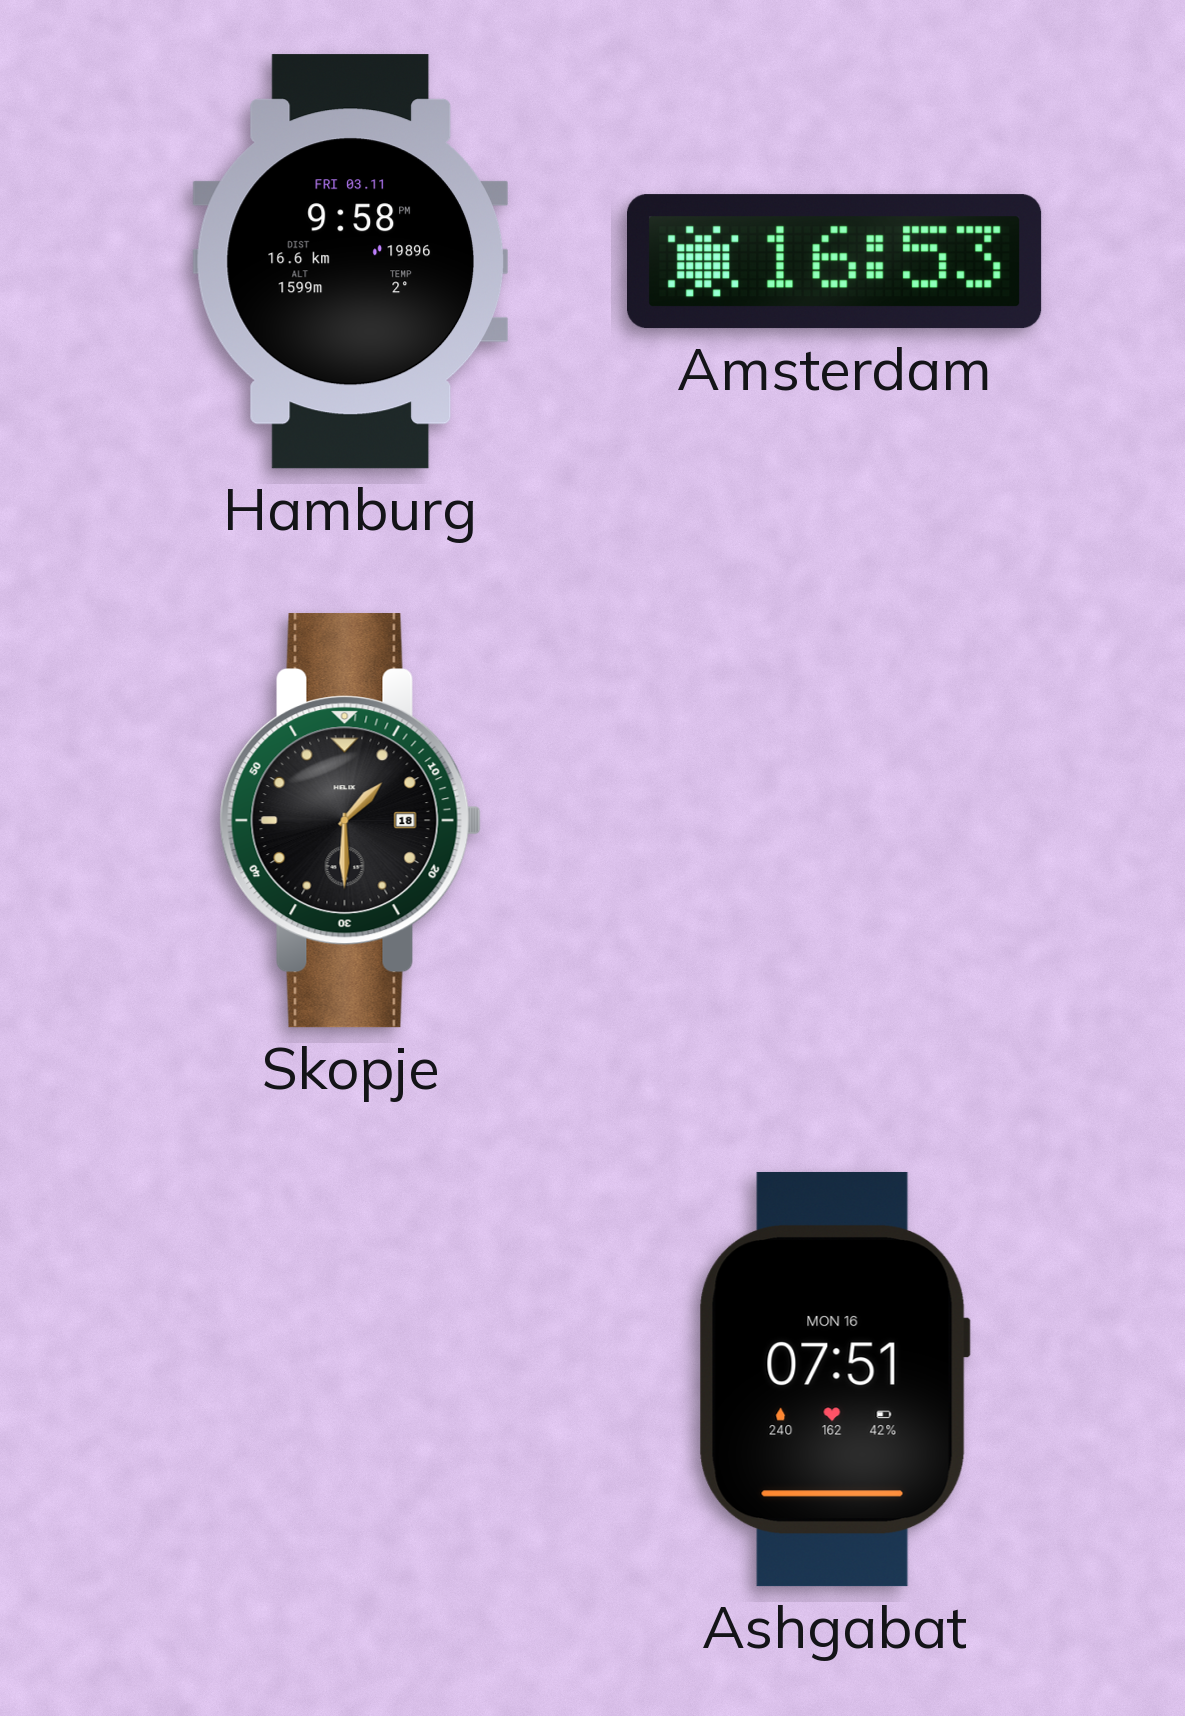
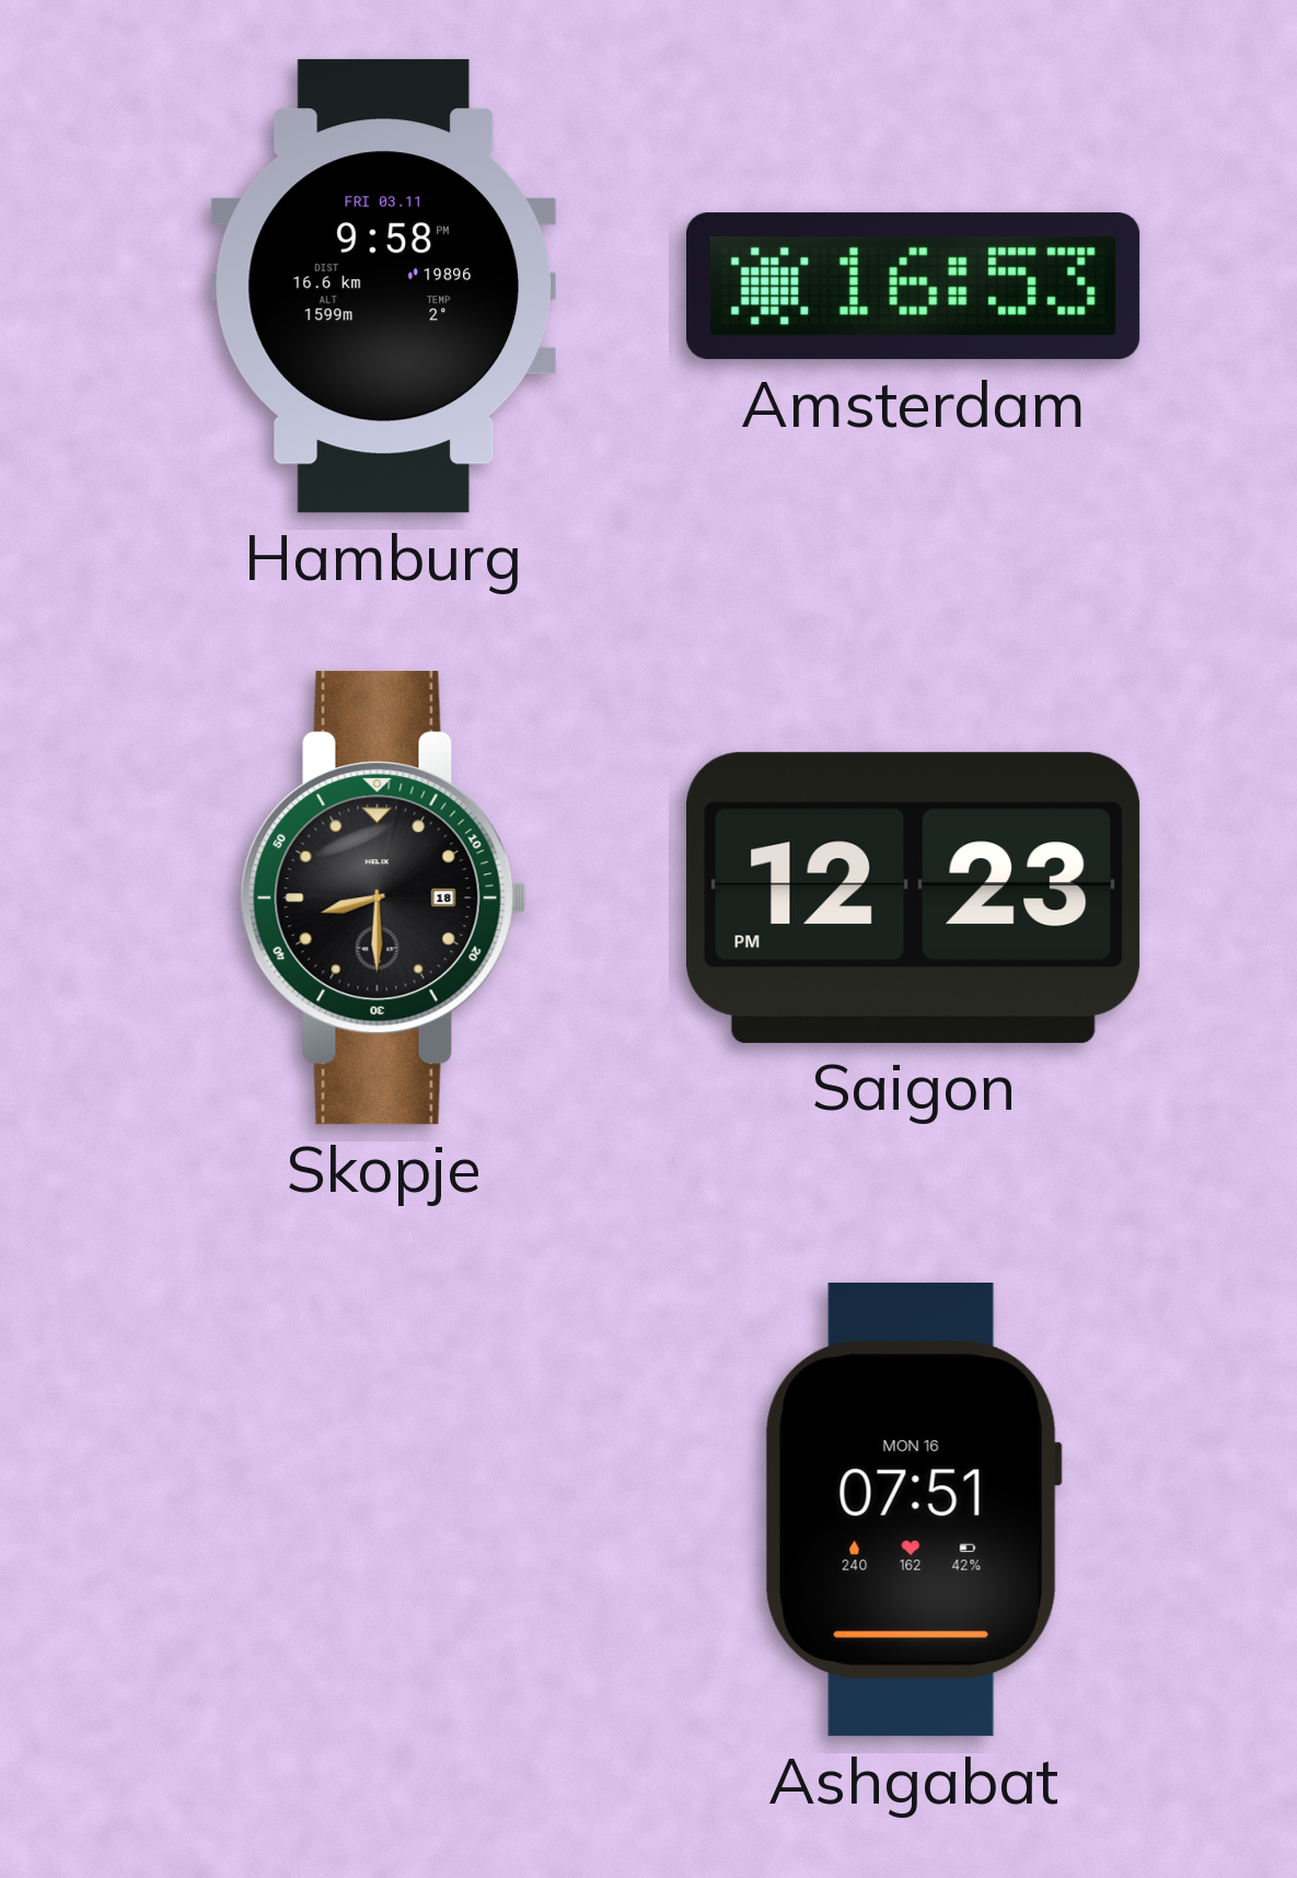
Skopje: 1:30 -> 8:30 (383, 899)
Saigon: none -> 12:23 (913, 897)
